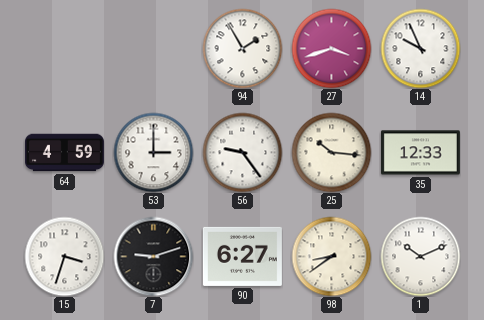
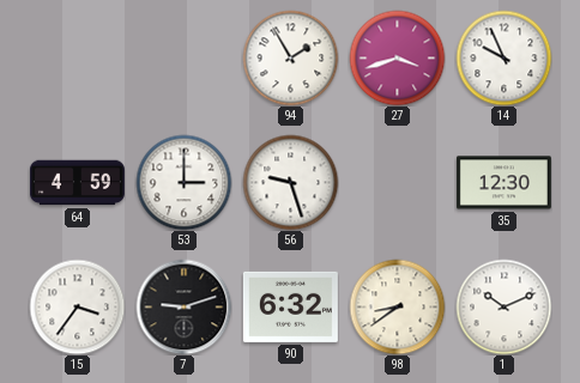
56: 9:24 -> 9:27 (290, 182)
25: 10:16 -> none (331, 152)
35: 12:33 -> 12:30 (503, 183)
15: 3:33 -> 3:36 (77, 306)
90: 6:27 -> 6:32 (290, 306)
